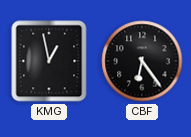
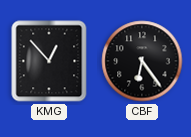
KMG: 12:58 -> 12:53 (49, 61)
